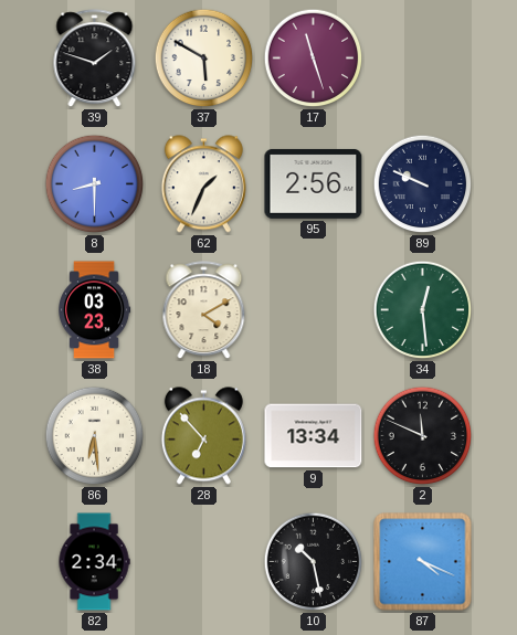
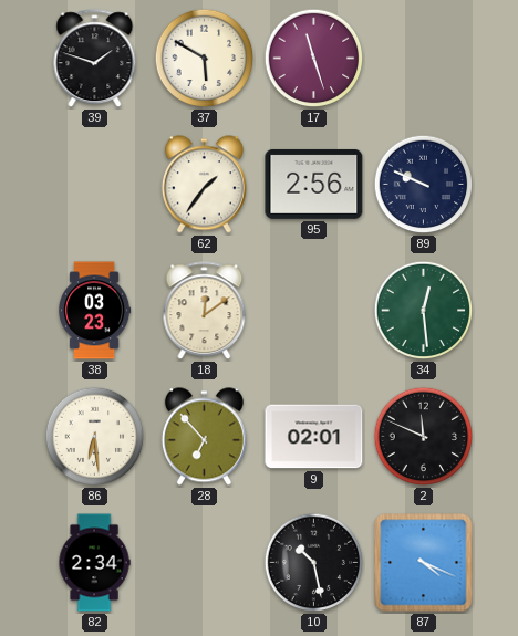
8: 8:30 -> none (95, 184)
62: 1:34 -> 1:36 (204, 185)
18: 4:10 -> 12:09 (205, 311)
9: 13:34 -> 02:01 (314, 437)
